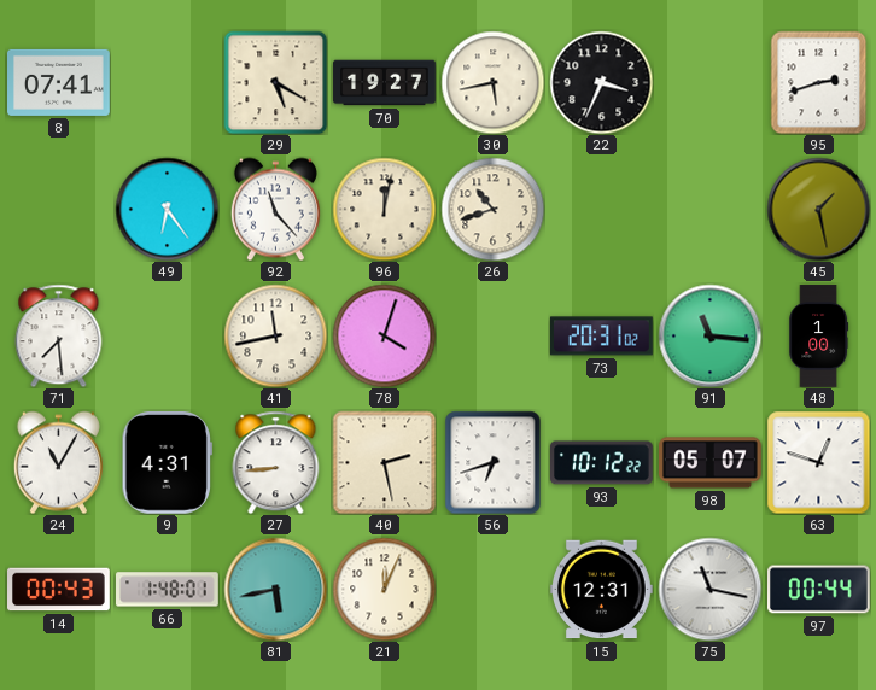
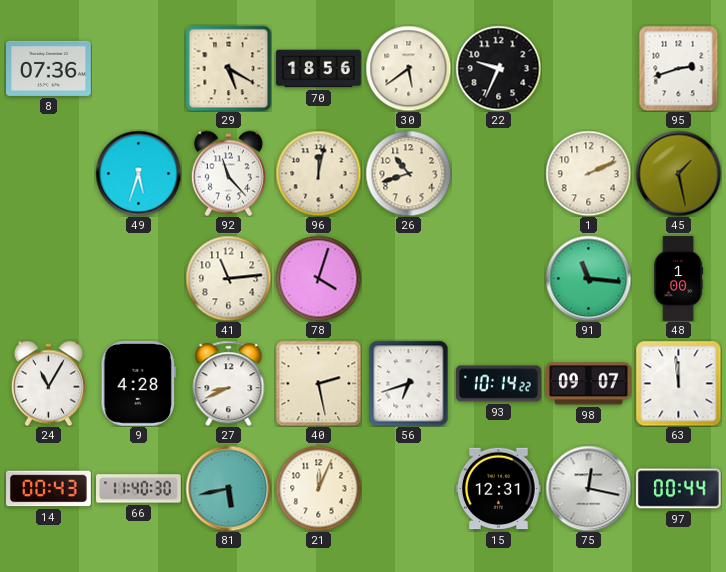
8: 07:41 -> 07:36 (49, 68)
70: 19:27 -> 18:56 (319, 69)
30: 5:43 -> 5:39 (408, 68)
22: 3:34 -> 9:34 (498, 68)
49: 6:24 -> 5:33 (138, 173)
1: none -> 2:11 (588, 173)
71: 7:29 -> none (59, 335)
41: 11:43 -> 11:14 (228, 278)
73: 20:31 -> none (602, 337)
9: 4:31 -> 4:28 (138, 383)
27: 8:44 -> 8:41 (229, 383)
93: 10:12 -> 10:14 (499, 384)
98: 05:07 -> 09:07 (589, 384)
63: 12:48 -> 11:59 (678, 383)
66: 1:48 -> 11:40 (139, 489)
75: 11:17 -> 12:17 (588, 488)
